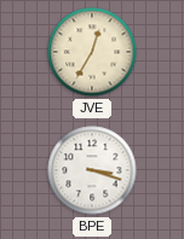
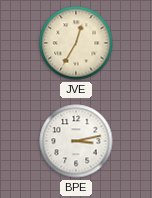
BPE: 3:18 -> 3:13 (76, 141)
